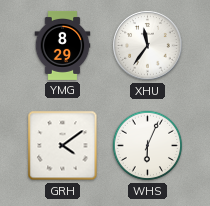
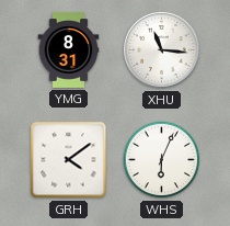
YMG: 8:29 -> 8:31 (69, 49)
XHU: 11:36 -> 11:16 (162, 50)
